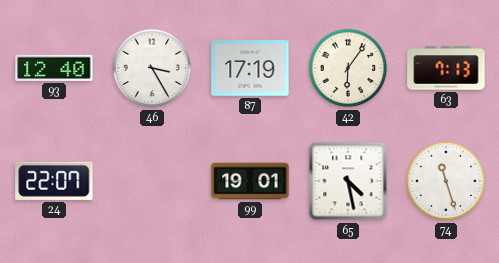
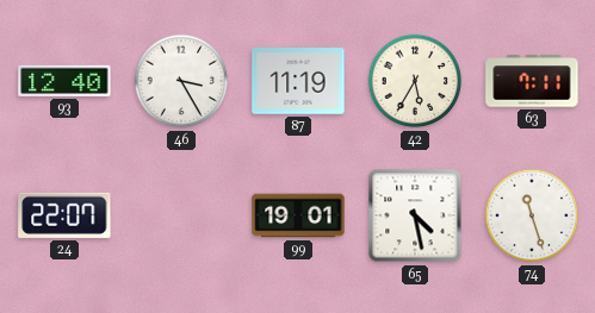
87: 17:19 -> 11:19 (298, 81)
42: 6:06 -> 5:35 (415, 81)
63: 7:13 -> 7:11 (532, 81)
